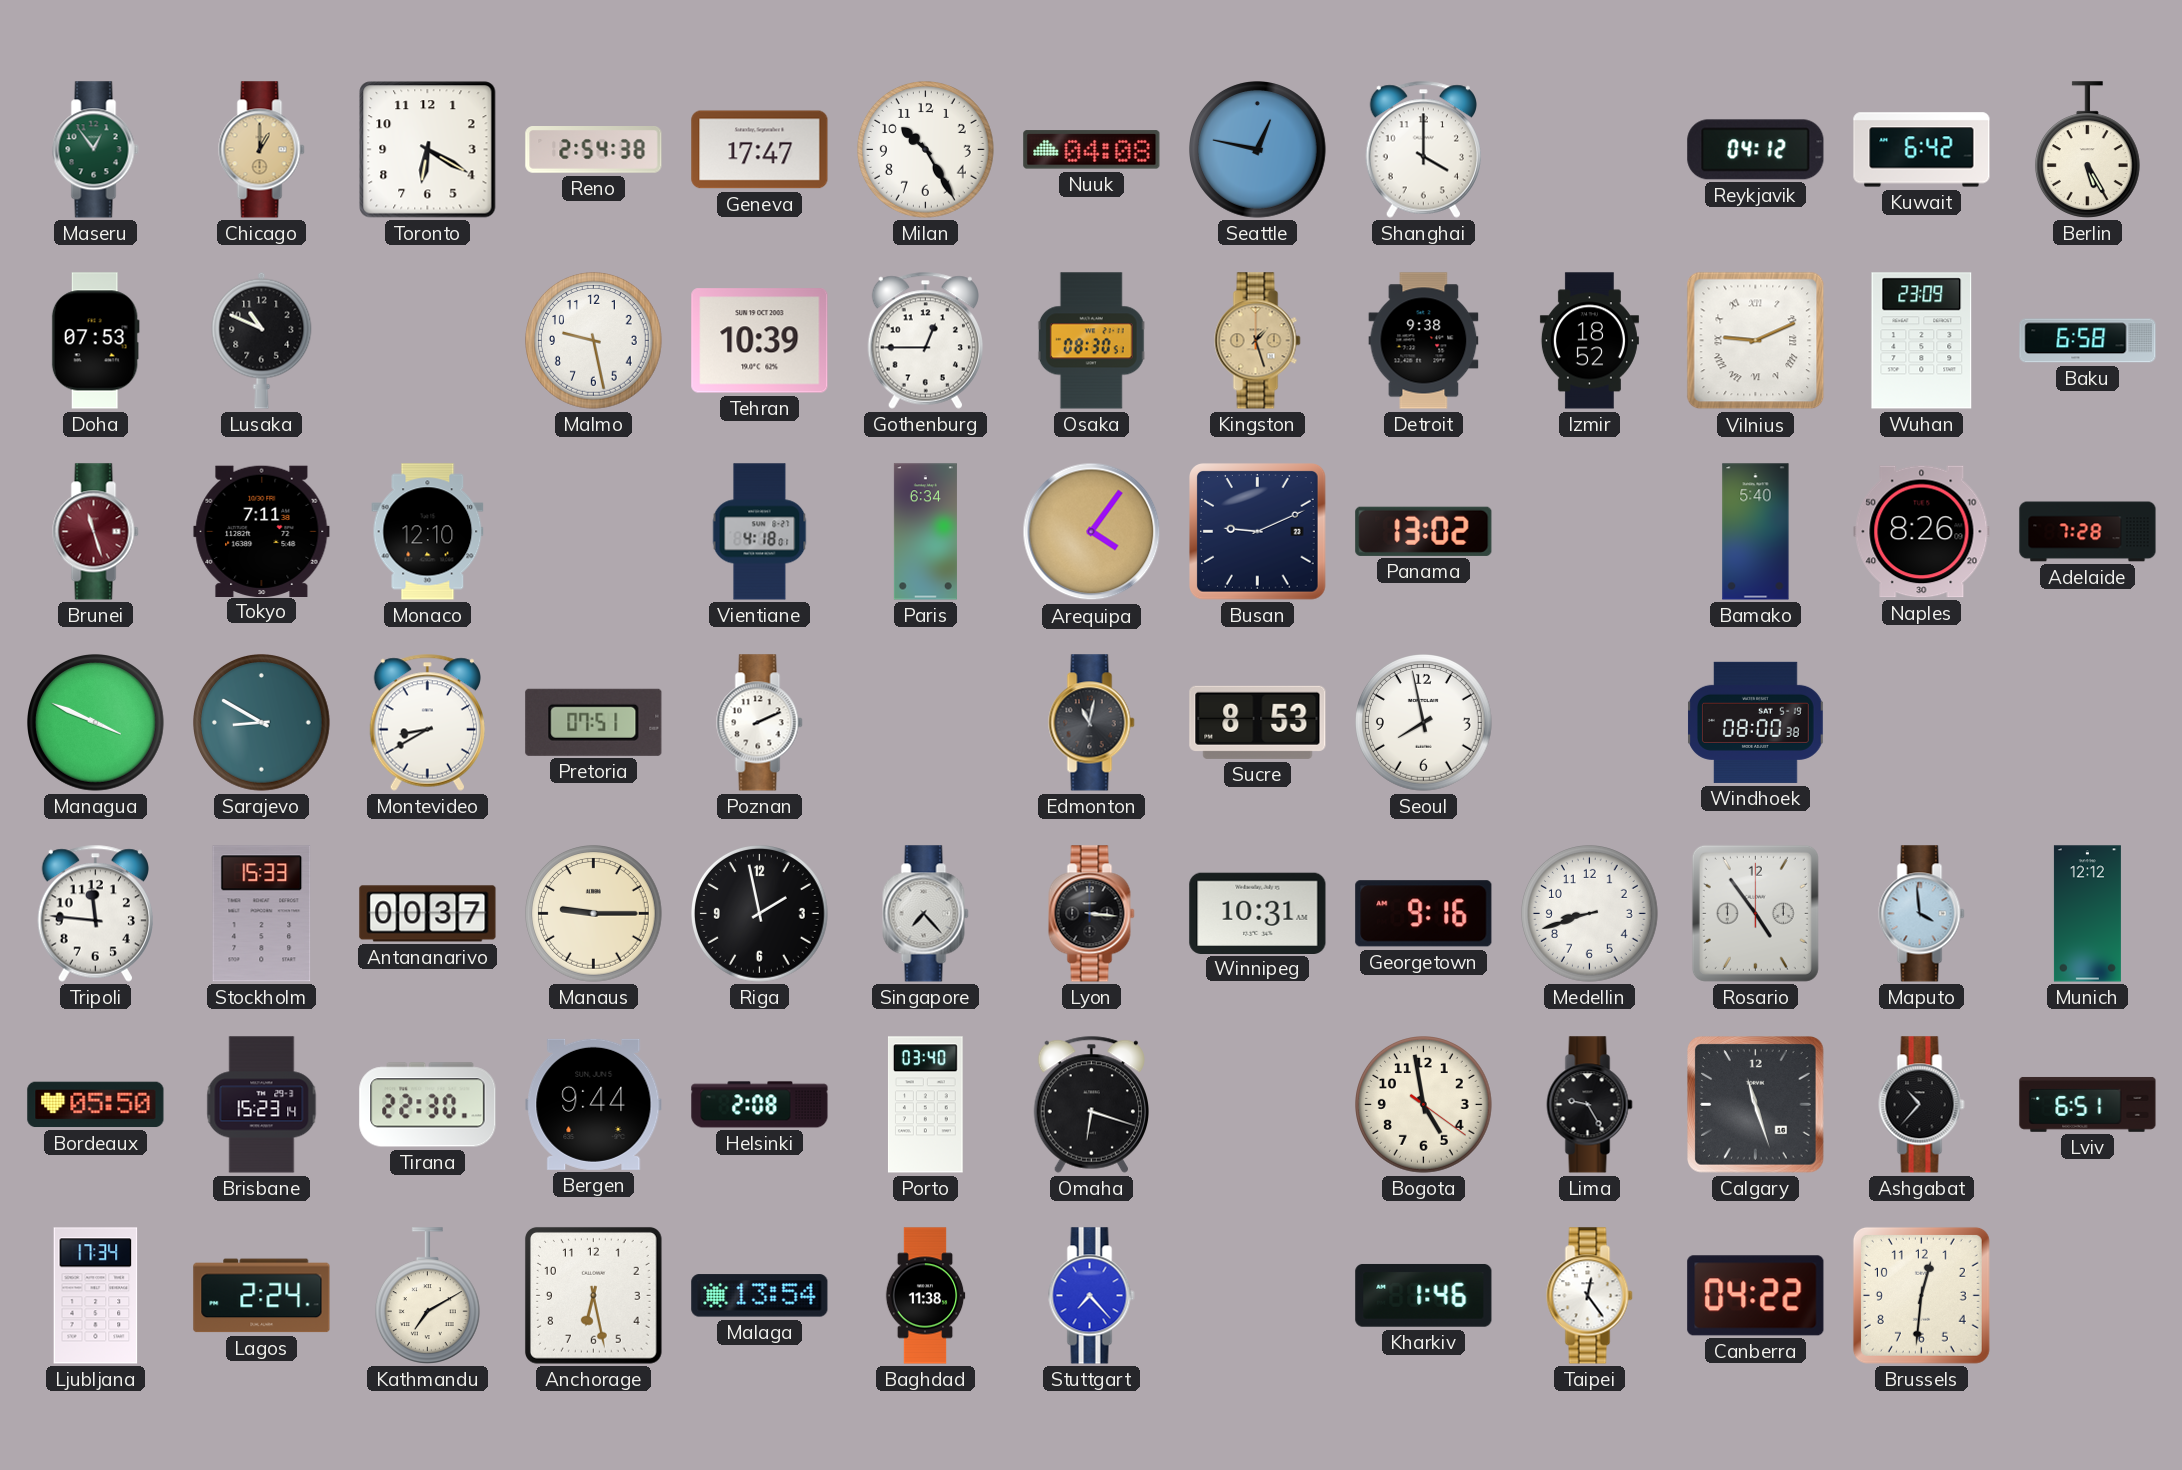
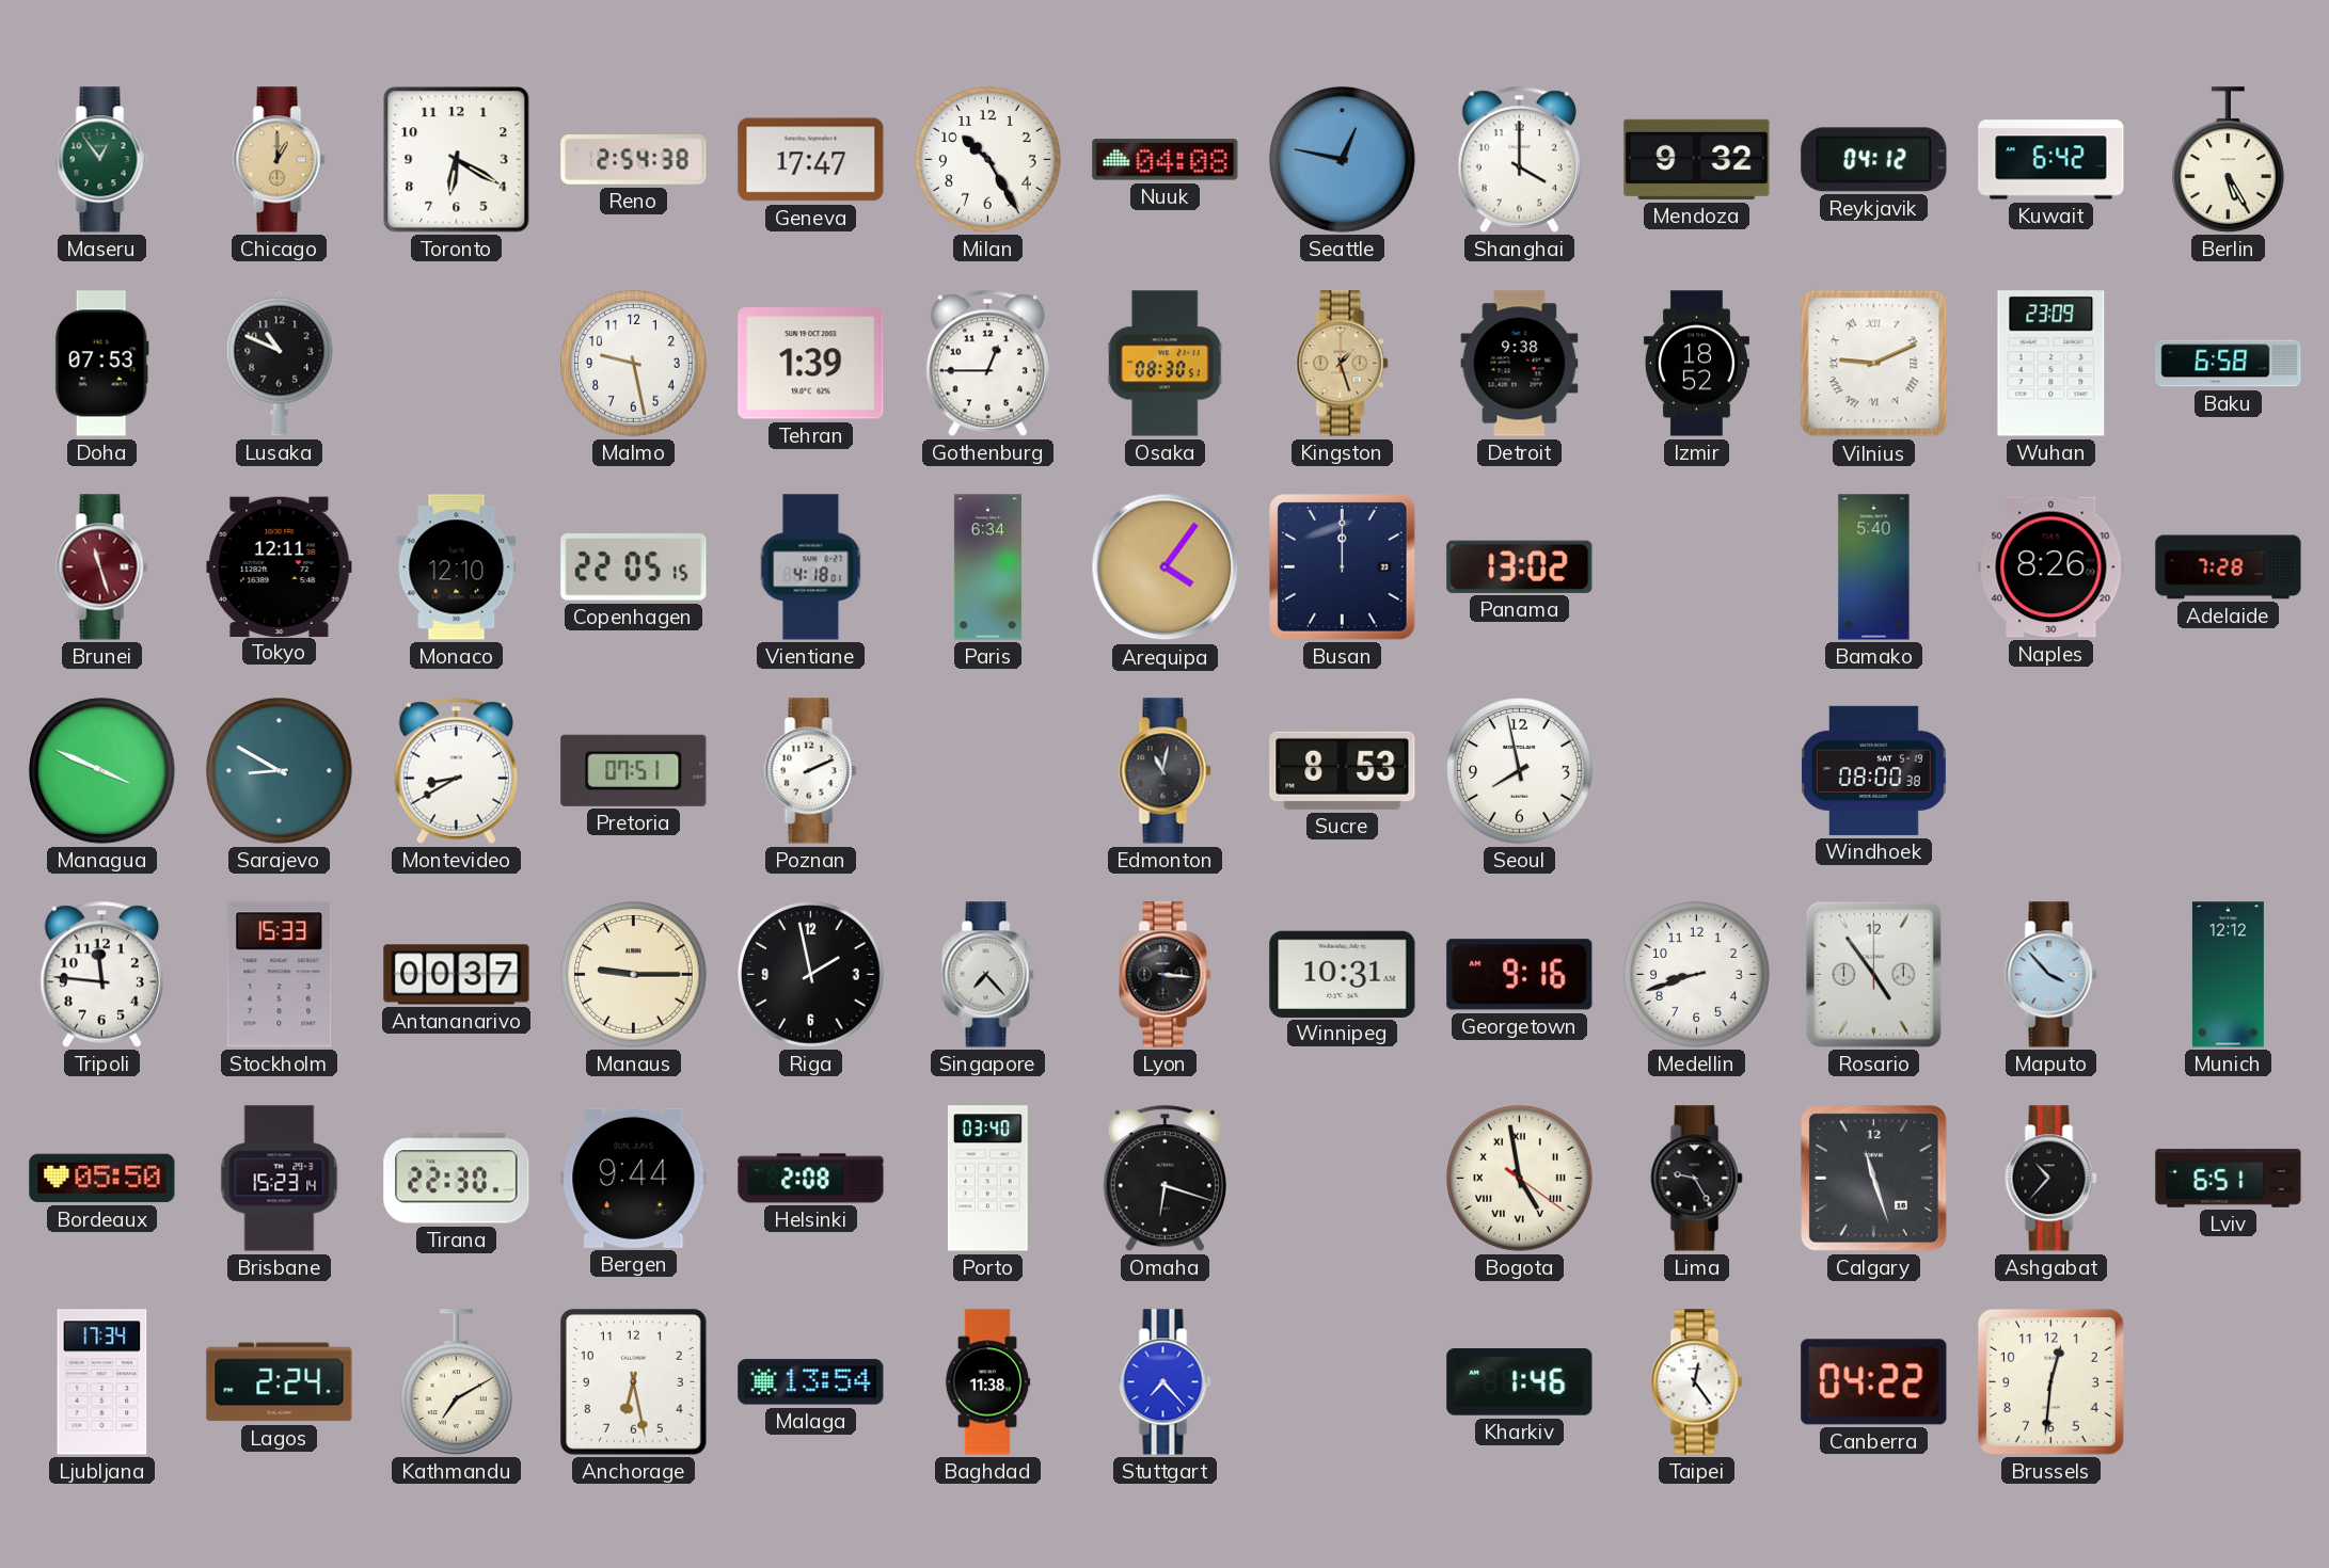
Mendoza: none -> 9:32 (1697, 159)
Tehran: 10:39 -> 1:39 (811, 364)
Tokyo: 7:11 -> 12:11 (280, 566)
Copenhagen: none -> 22:05 (634, 567)
Busan: 9:11 -> 12:00 (1343, 567)
Maputo: 3:59 -> 3:53 (2051, 975)
Bogota numerals: Arabic -> Roman (1520, 1179)
